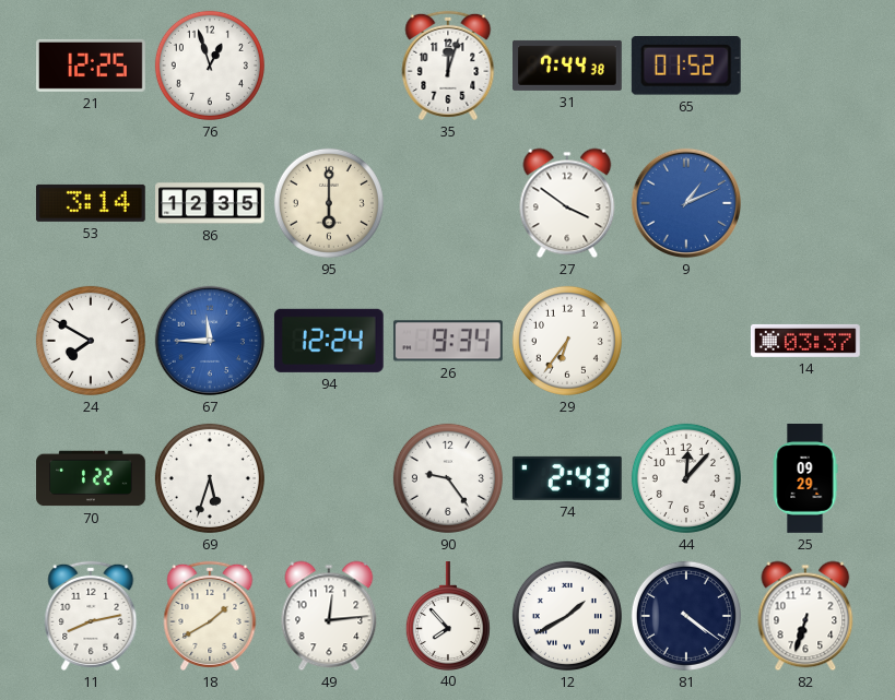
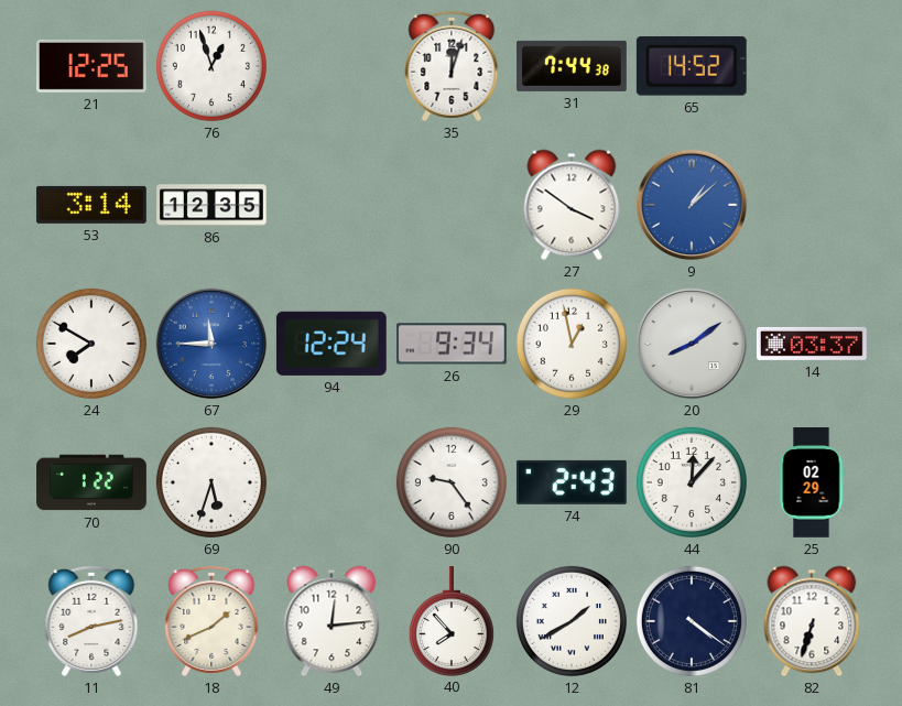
65: 01:52 -> 14:52 (692, 66)
95: 6:00 -> none (329, 203)
9: 1:11 -> 1:08 (692, 205)
29: 6:36 -> 12:58 (572, 344)
20: none -> 8:09 (692, 344)
25: 09:29 -> 02:29 (812, 484)
18: 1:40 -> 1:41 (211, 621)
